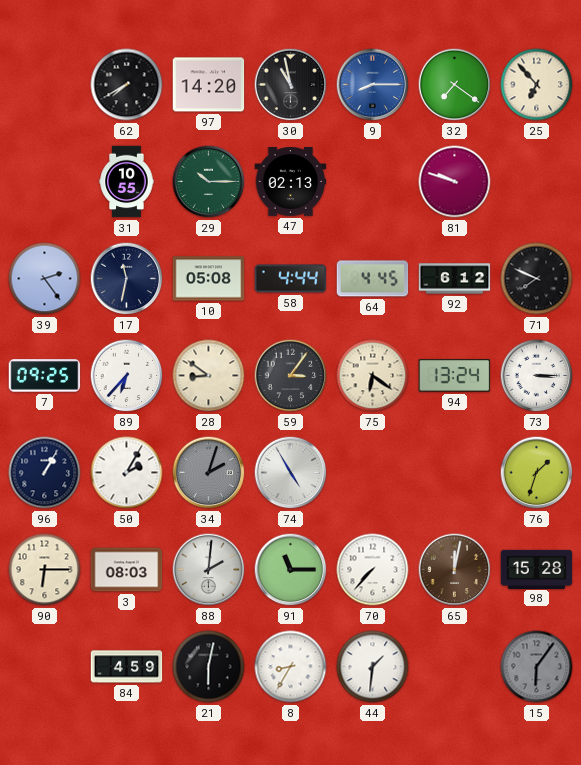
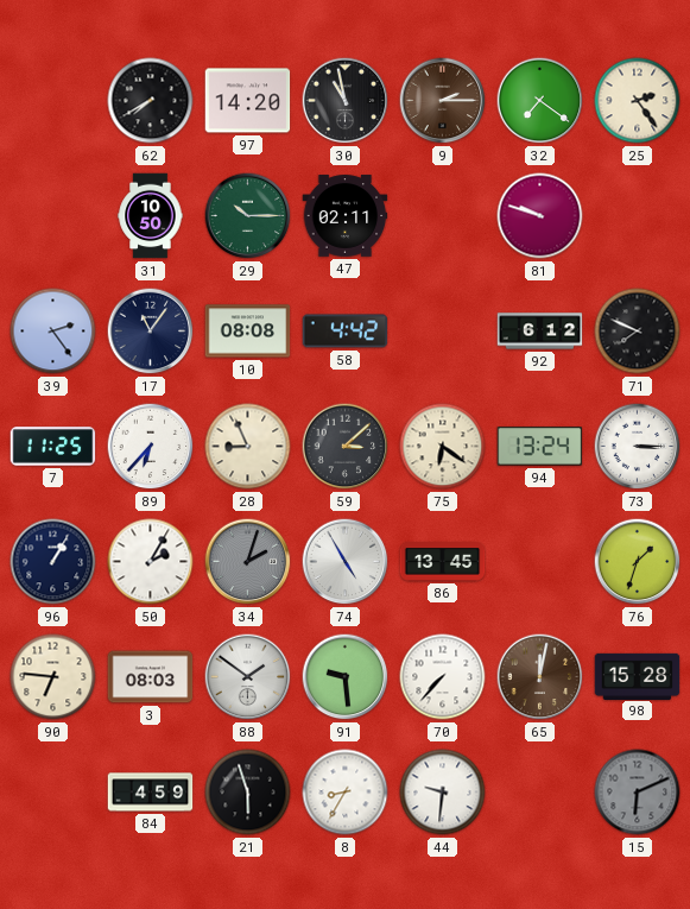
9: 8:15 -> 2:15 (443, 101)
9 dial: blue -> brown (443, 101)
25: 6:53 -> 2:24 (638, 101)
31: 10:55 -> 10:50 (151, 216)
47: 02:13 -> 02:11 (346, 216)
17: 11:32 -> 11:06 (151, 332)
10: 05:08 -> 08:08 (248, 332)
58: 4:44 -> 4:42 (346, 332)
64: 4:45 -> none (373, 279)
7: 09:25 -> 11:25 (53, 447)
28: 8:51 -> 8:56 (248, 447)
59: 3:06 -> 3:08 (346, 447)
86: none -> 13:45 (443, 562)
90: 6:15 -> 6:46 (53, 677)
88: 2:01 -> 1:51 (248, 677)
91: 11:15 -> 9:29 (346, 677)
21: 6:02 -> 5:57 (248, 793)
44: 1:31 -> 9:31 (443, 793)
15: 6:06 -> 6:11 (638, 793)
